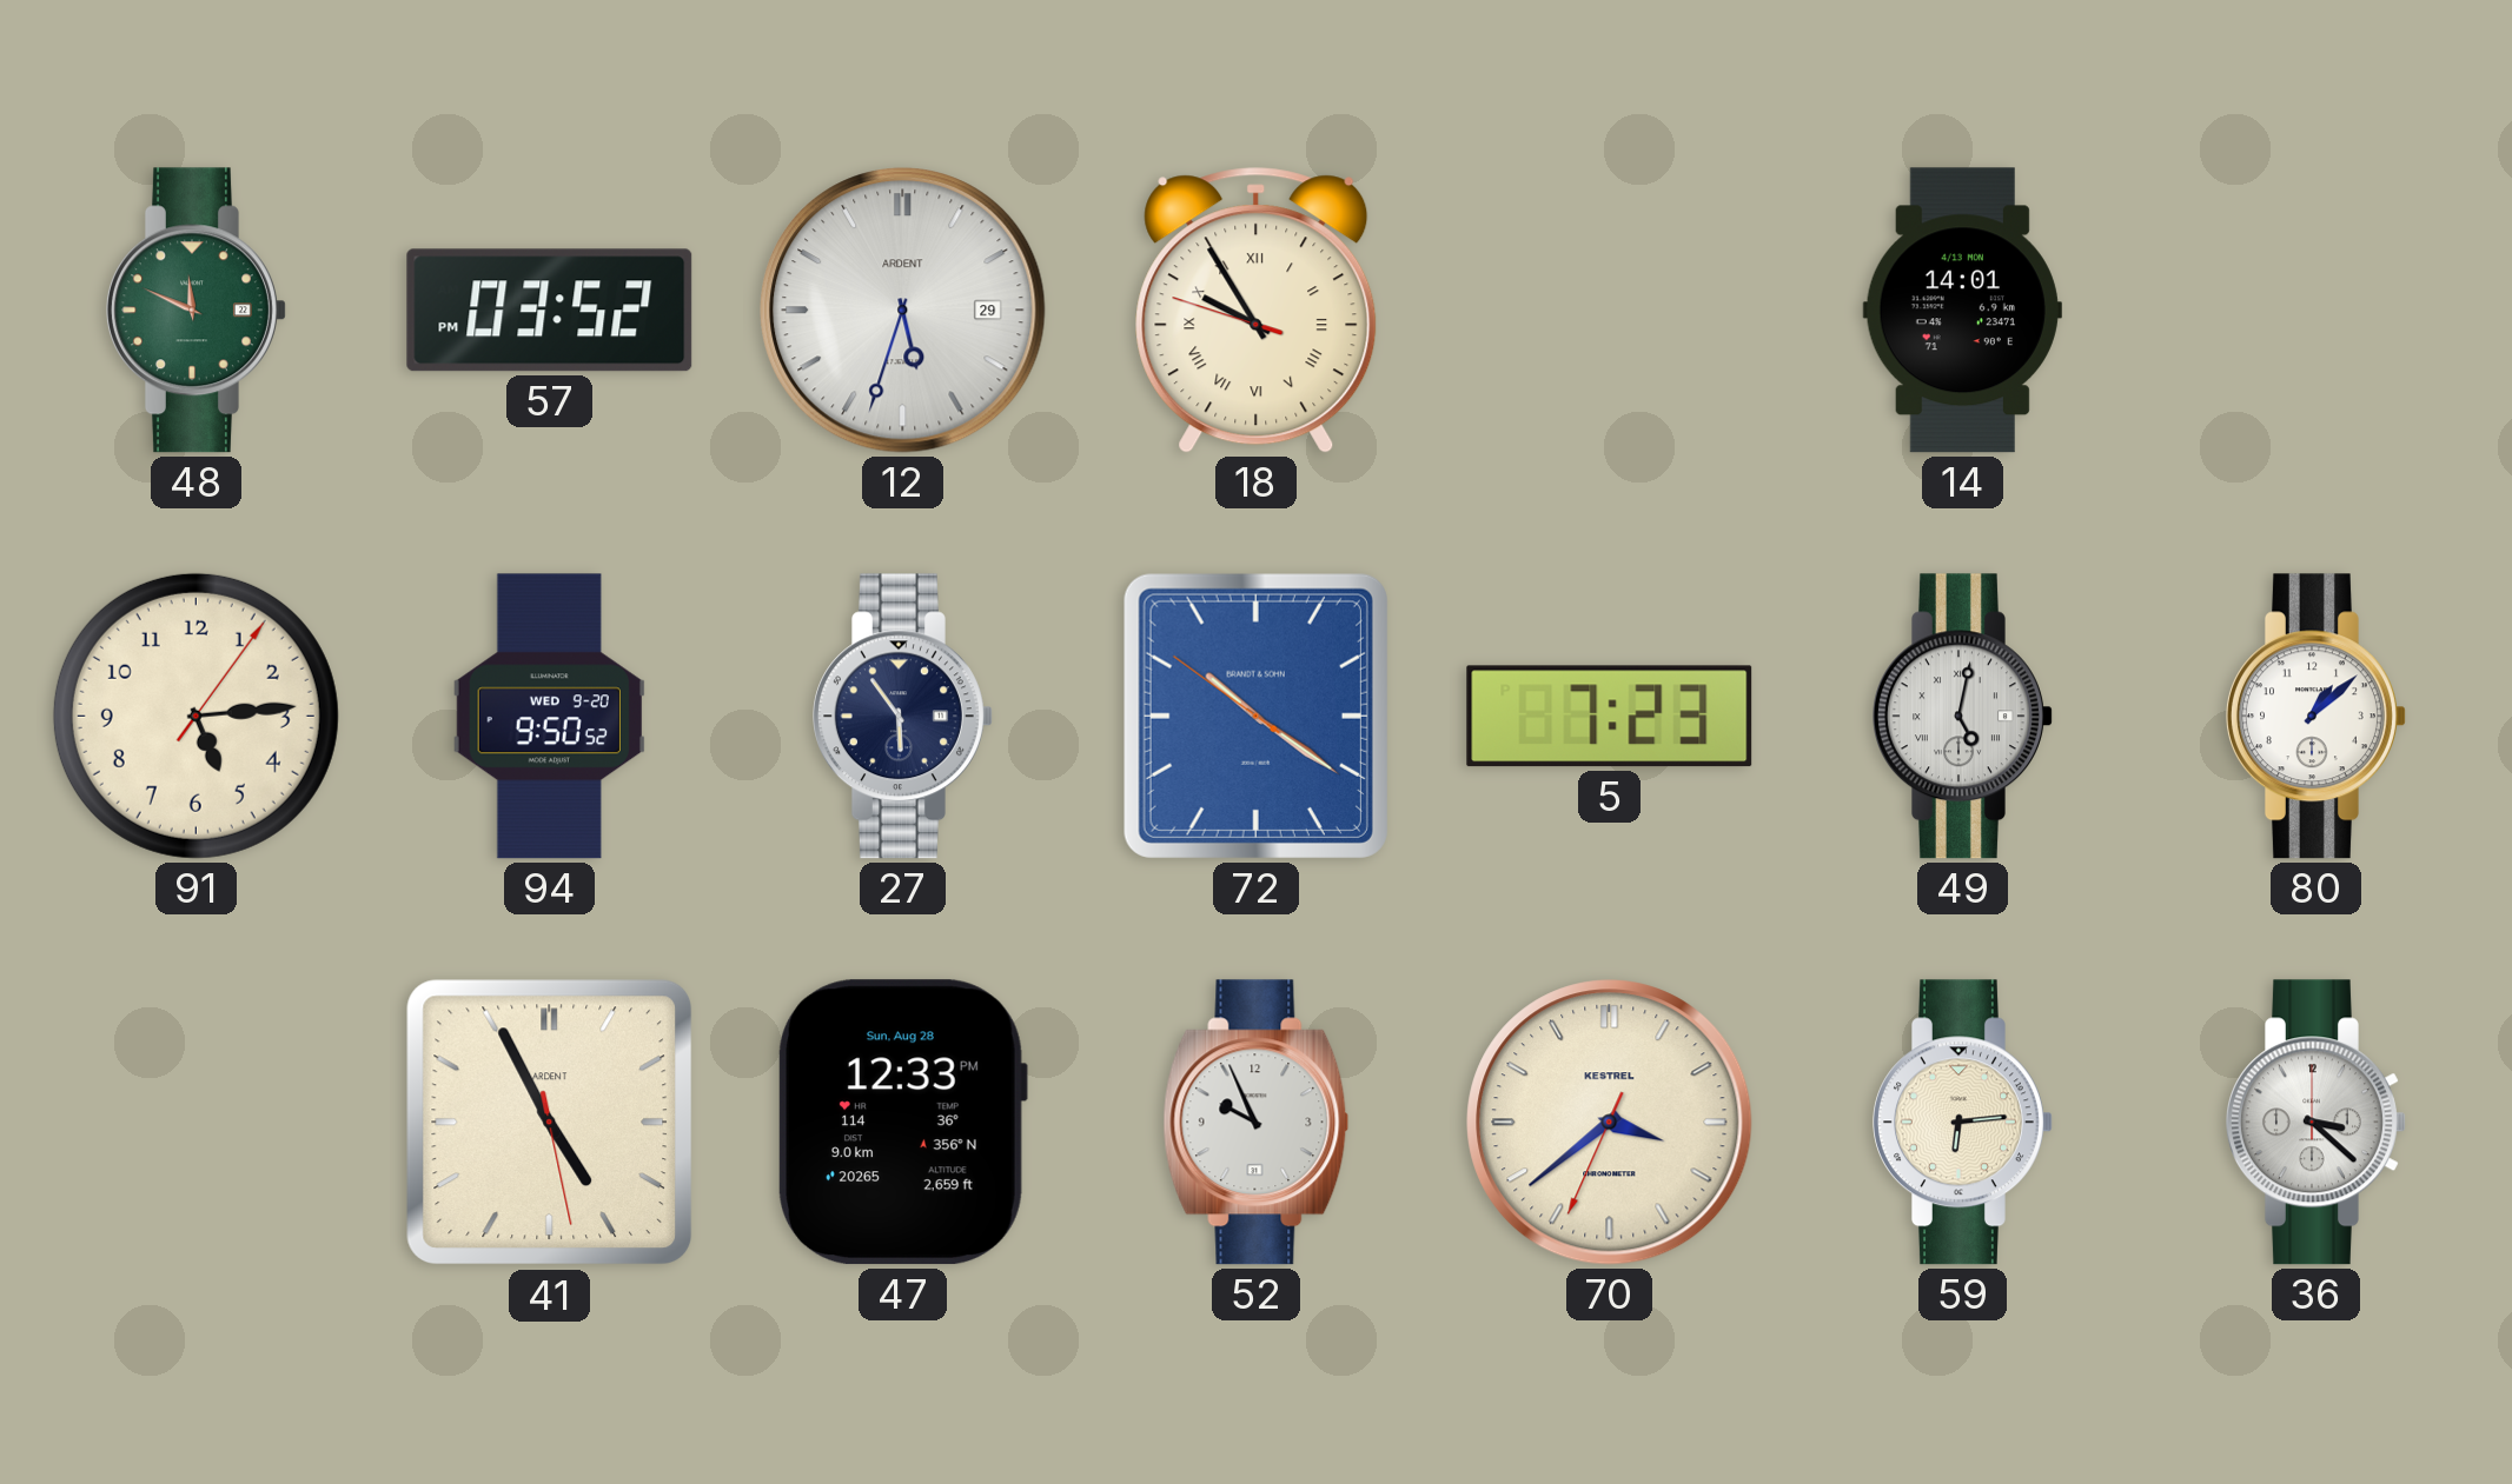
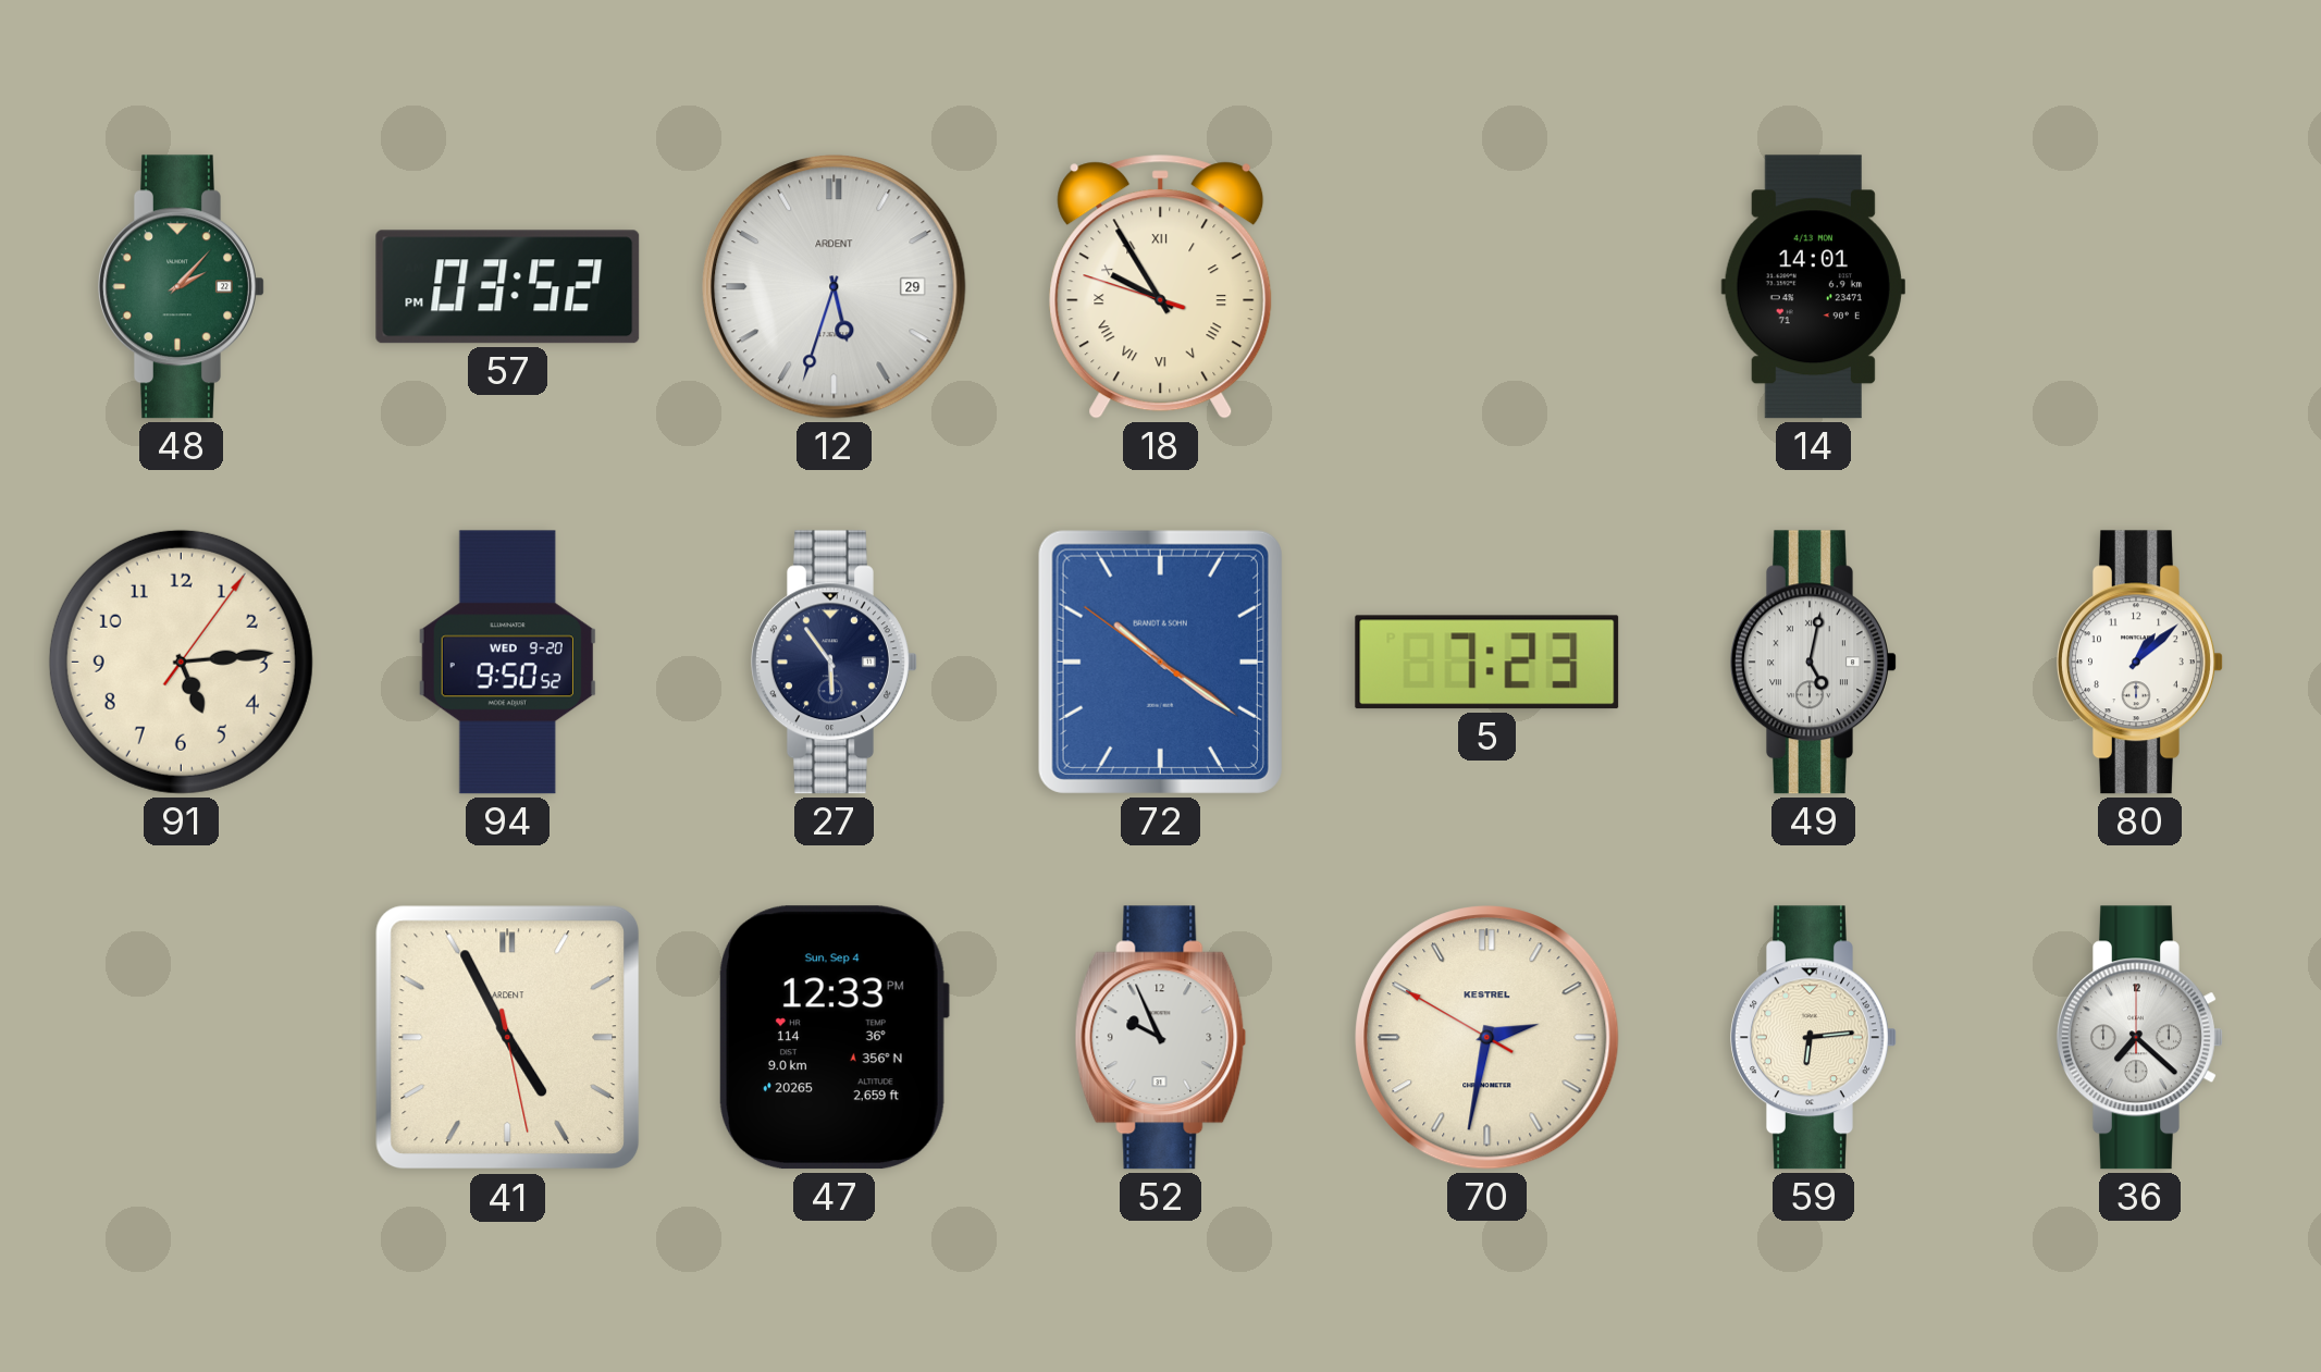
48: 11:49 -> 2:07 (182, 287)
47 date: Sun, Aug 28 -> Sun, Sep 4 (834, 1038)
70: 3:38 -> 2:31 (1487, 1038)
36: 3:22 -> 7:22 (2140, 1038)
